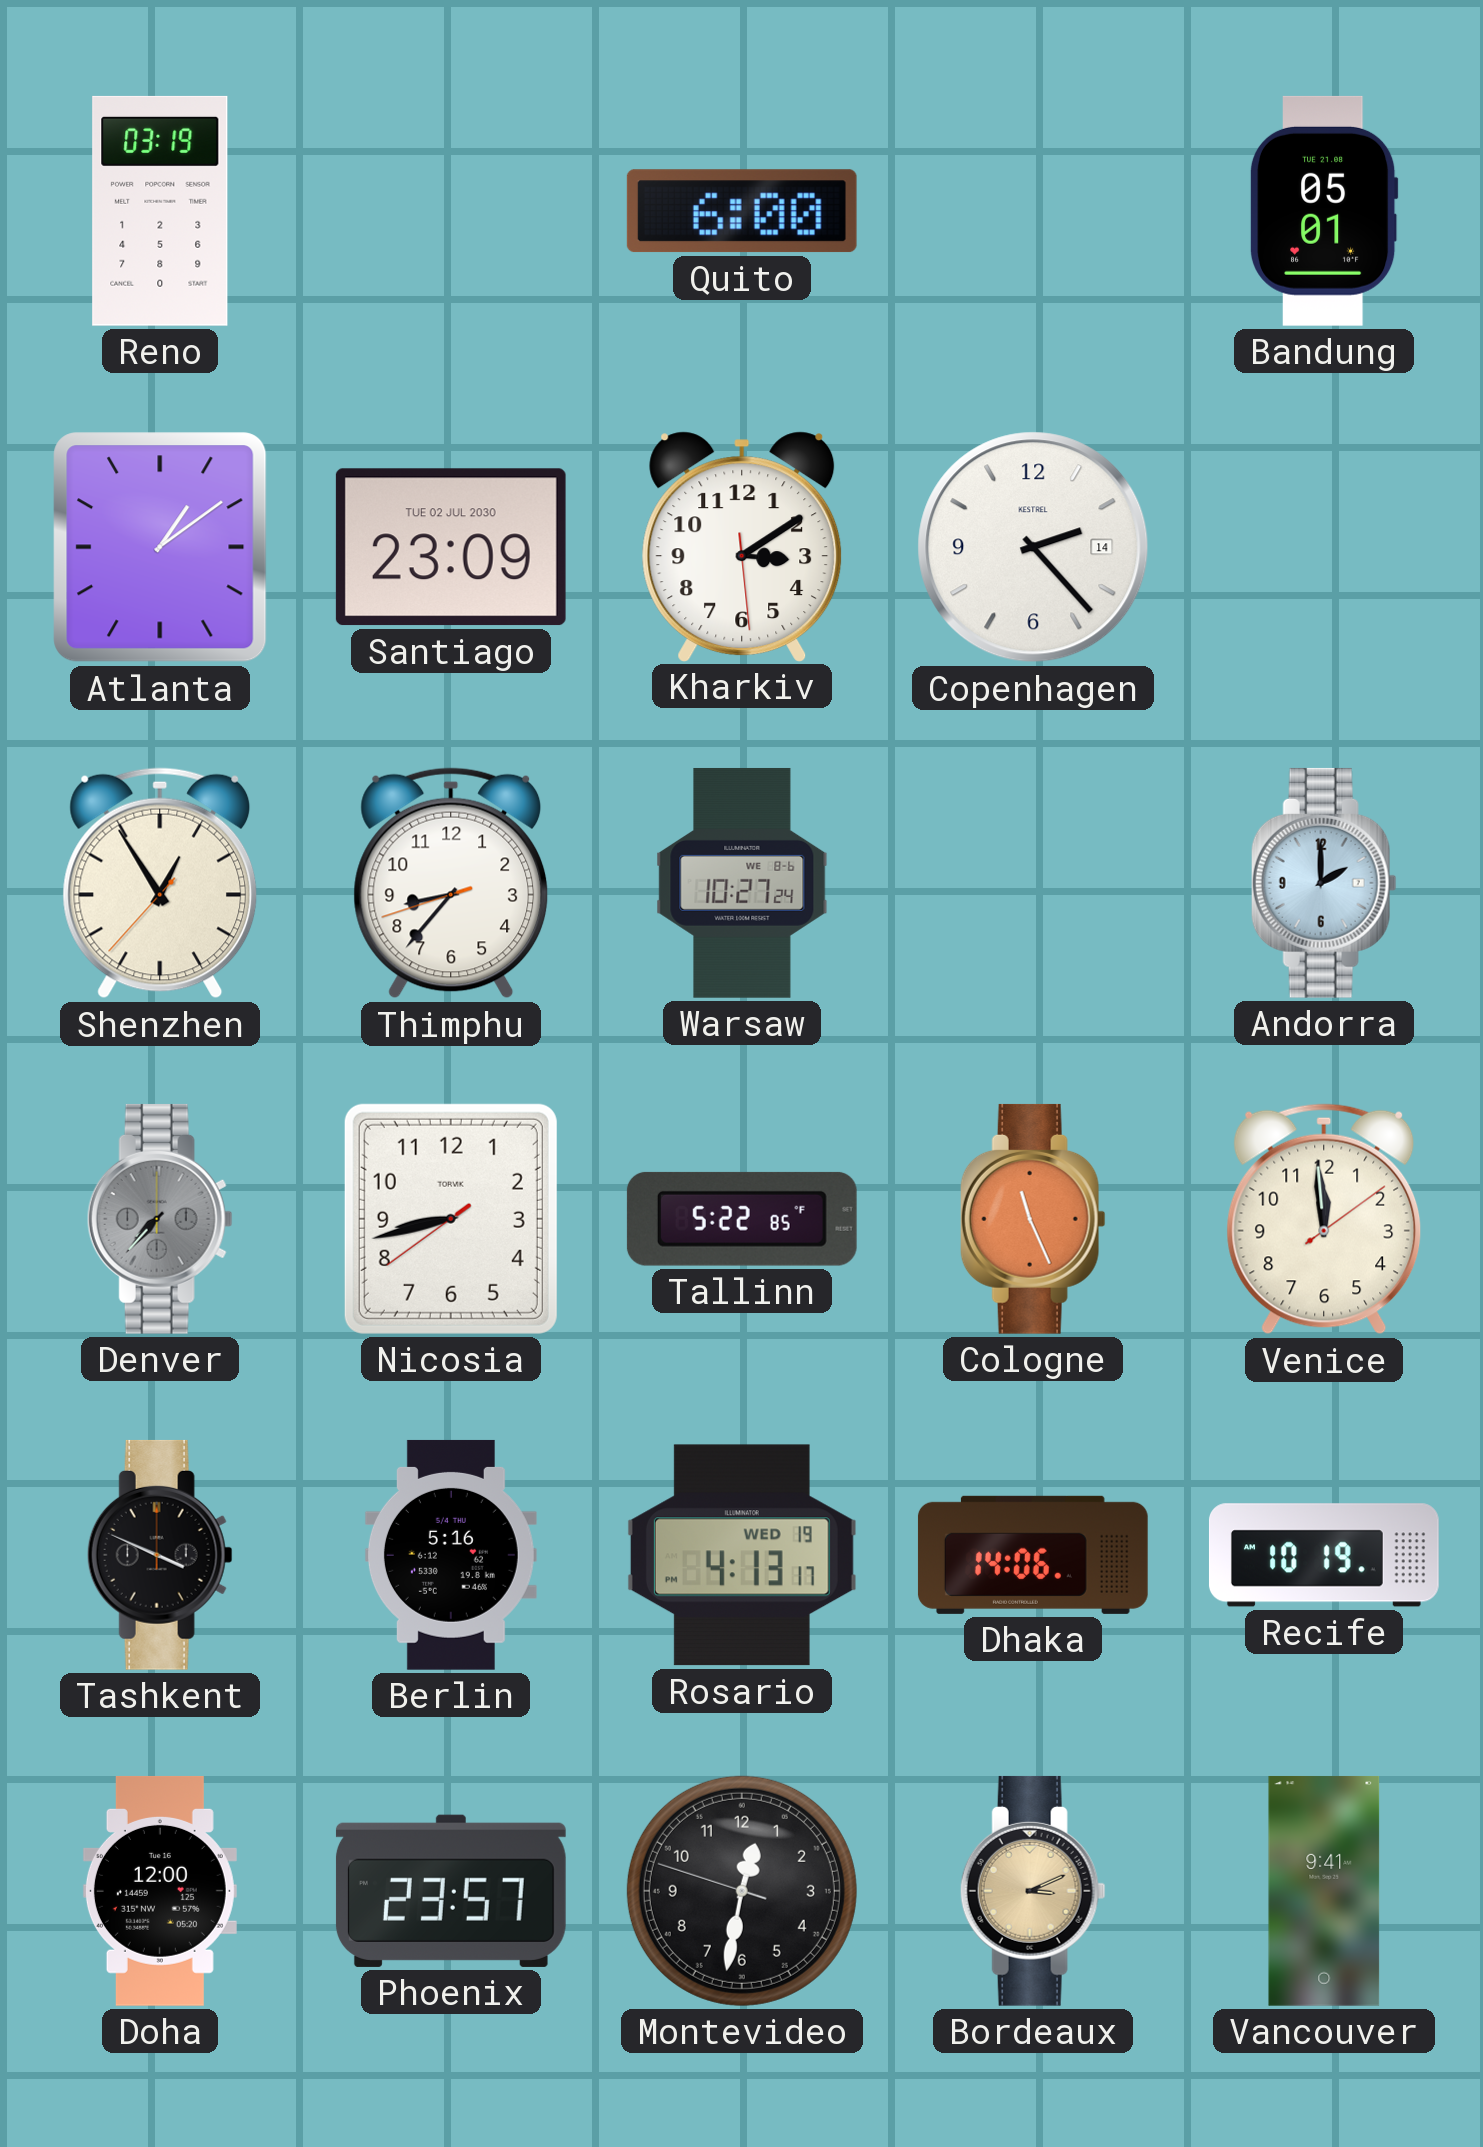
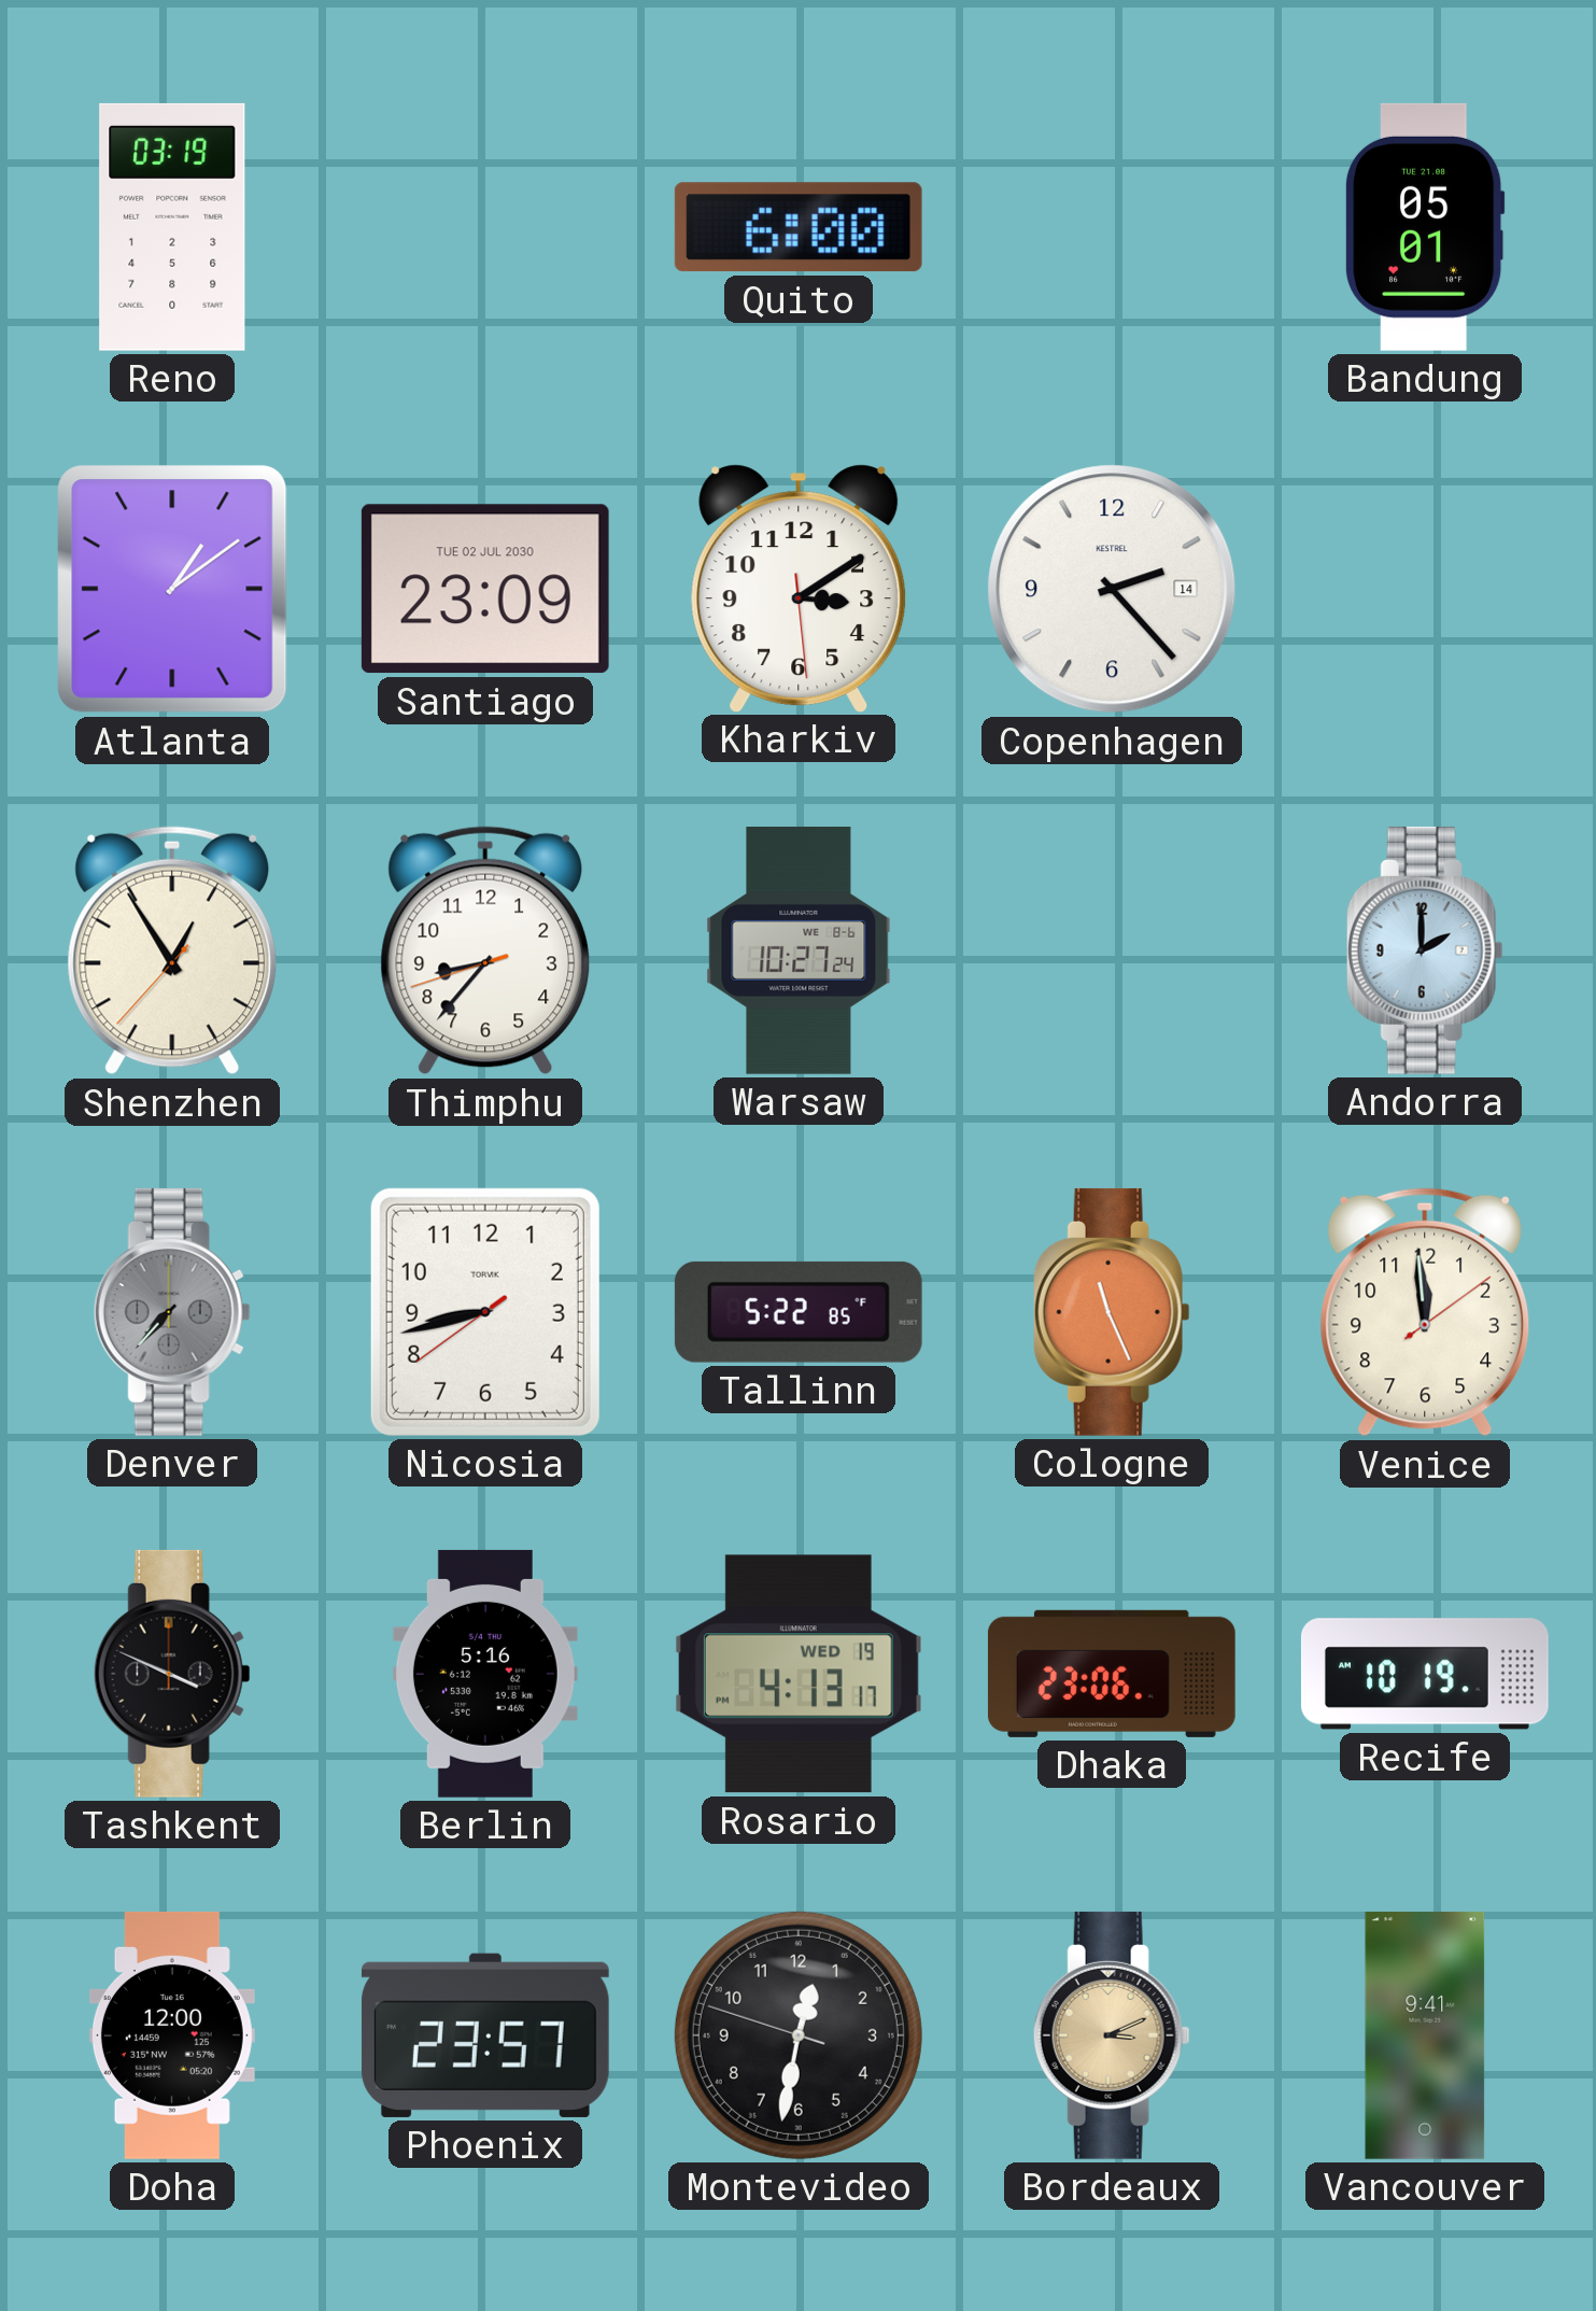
Dhaka: 14:06 -> 23:06 (1112, 1674)
